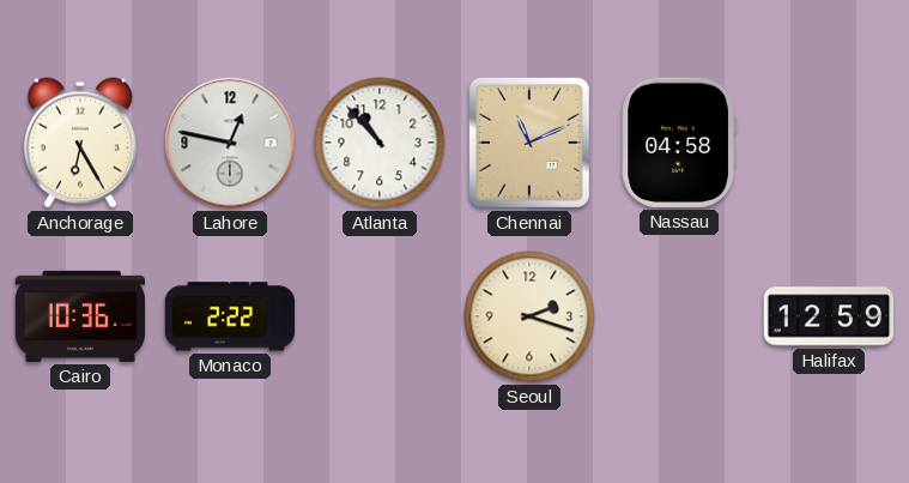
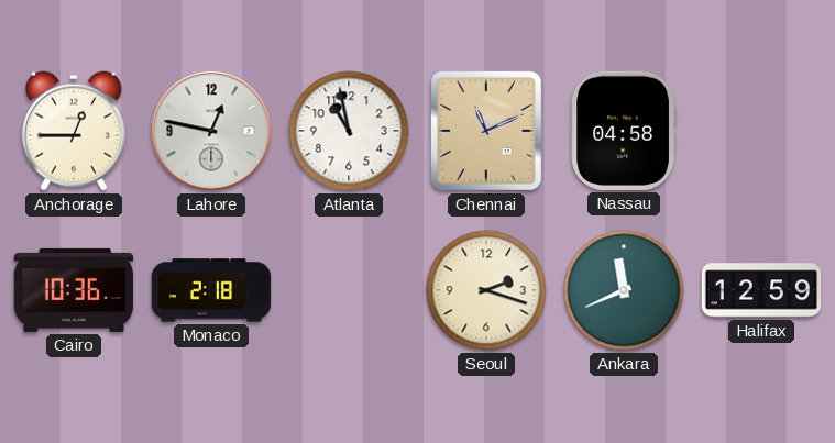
Anchorage: 6:25 -> 12:45 (74, 131)
Atlanta: 10:53 -> 10:58 (349, 131)
Monaco: 2:22 -> 2:18 (211, 290)
Ankara: none -> 11:41 (624, 290)
